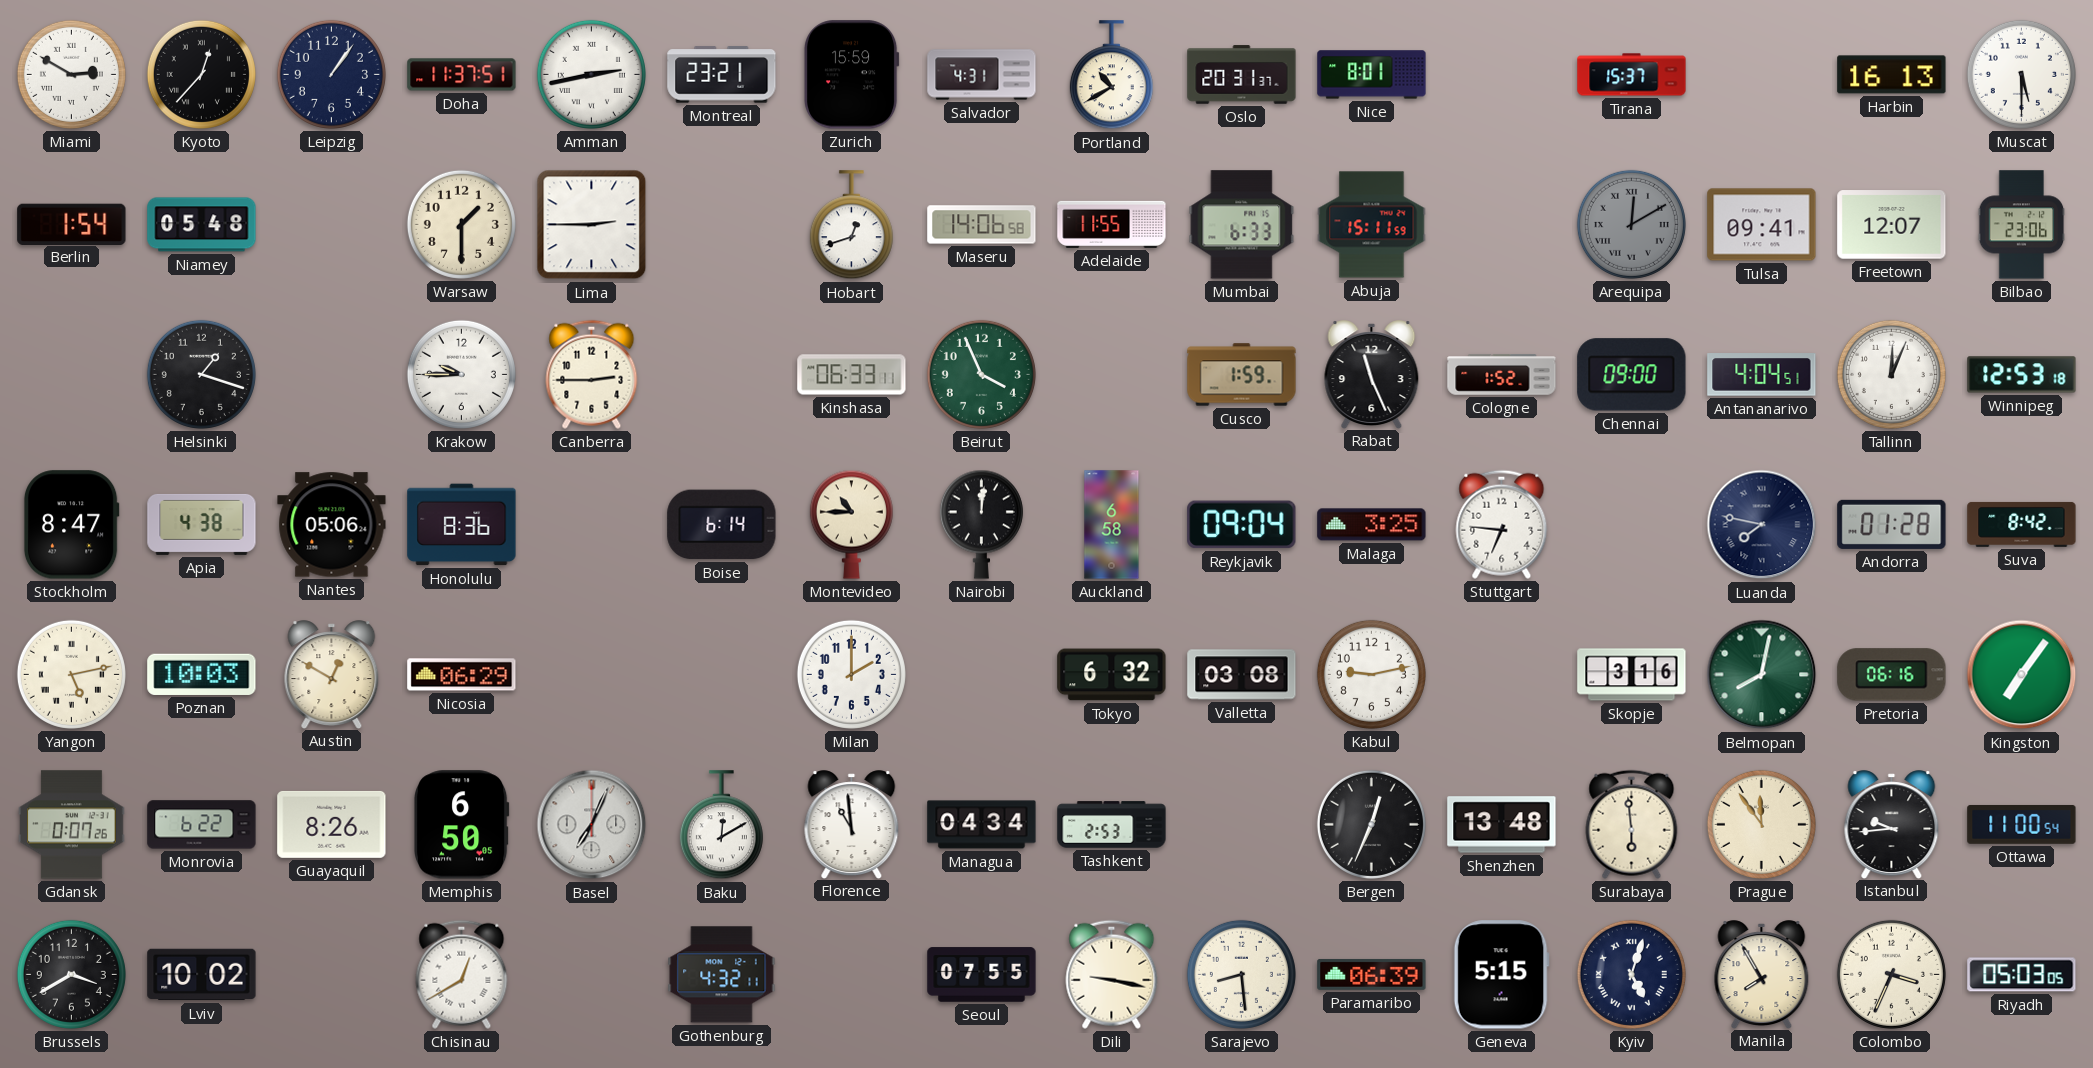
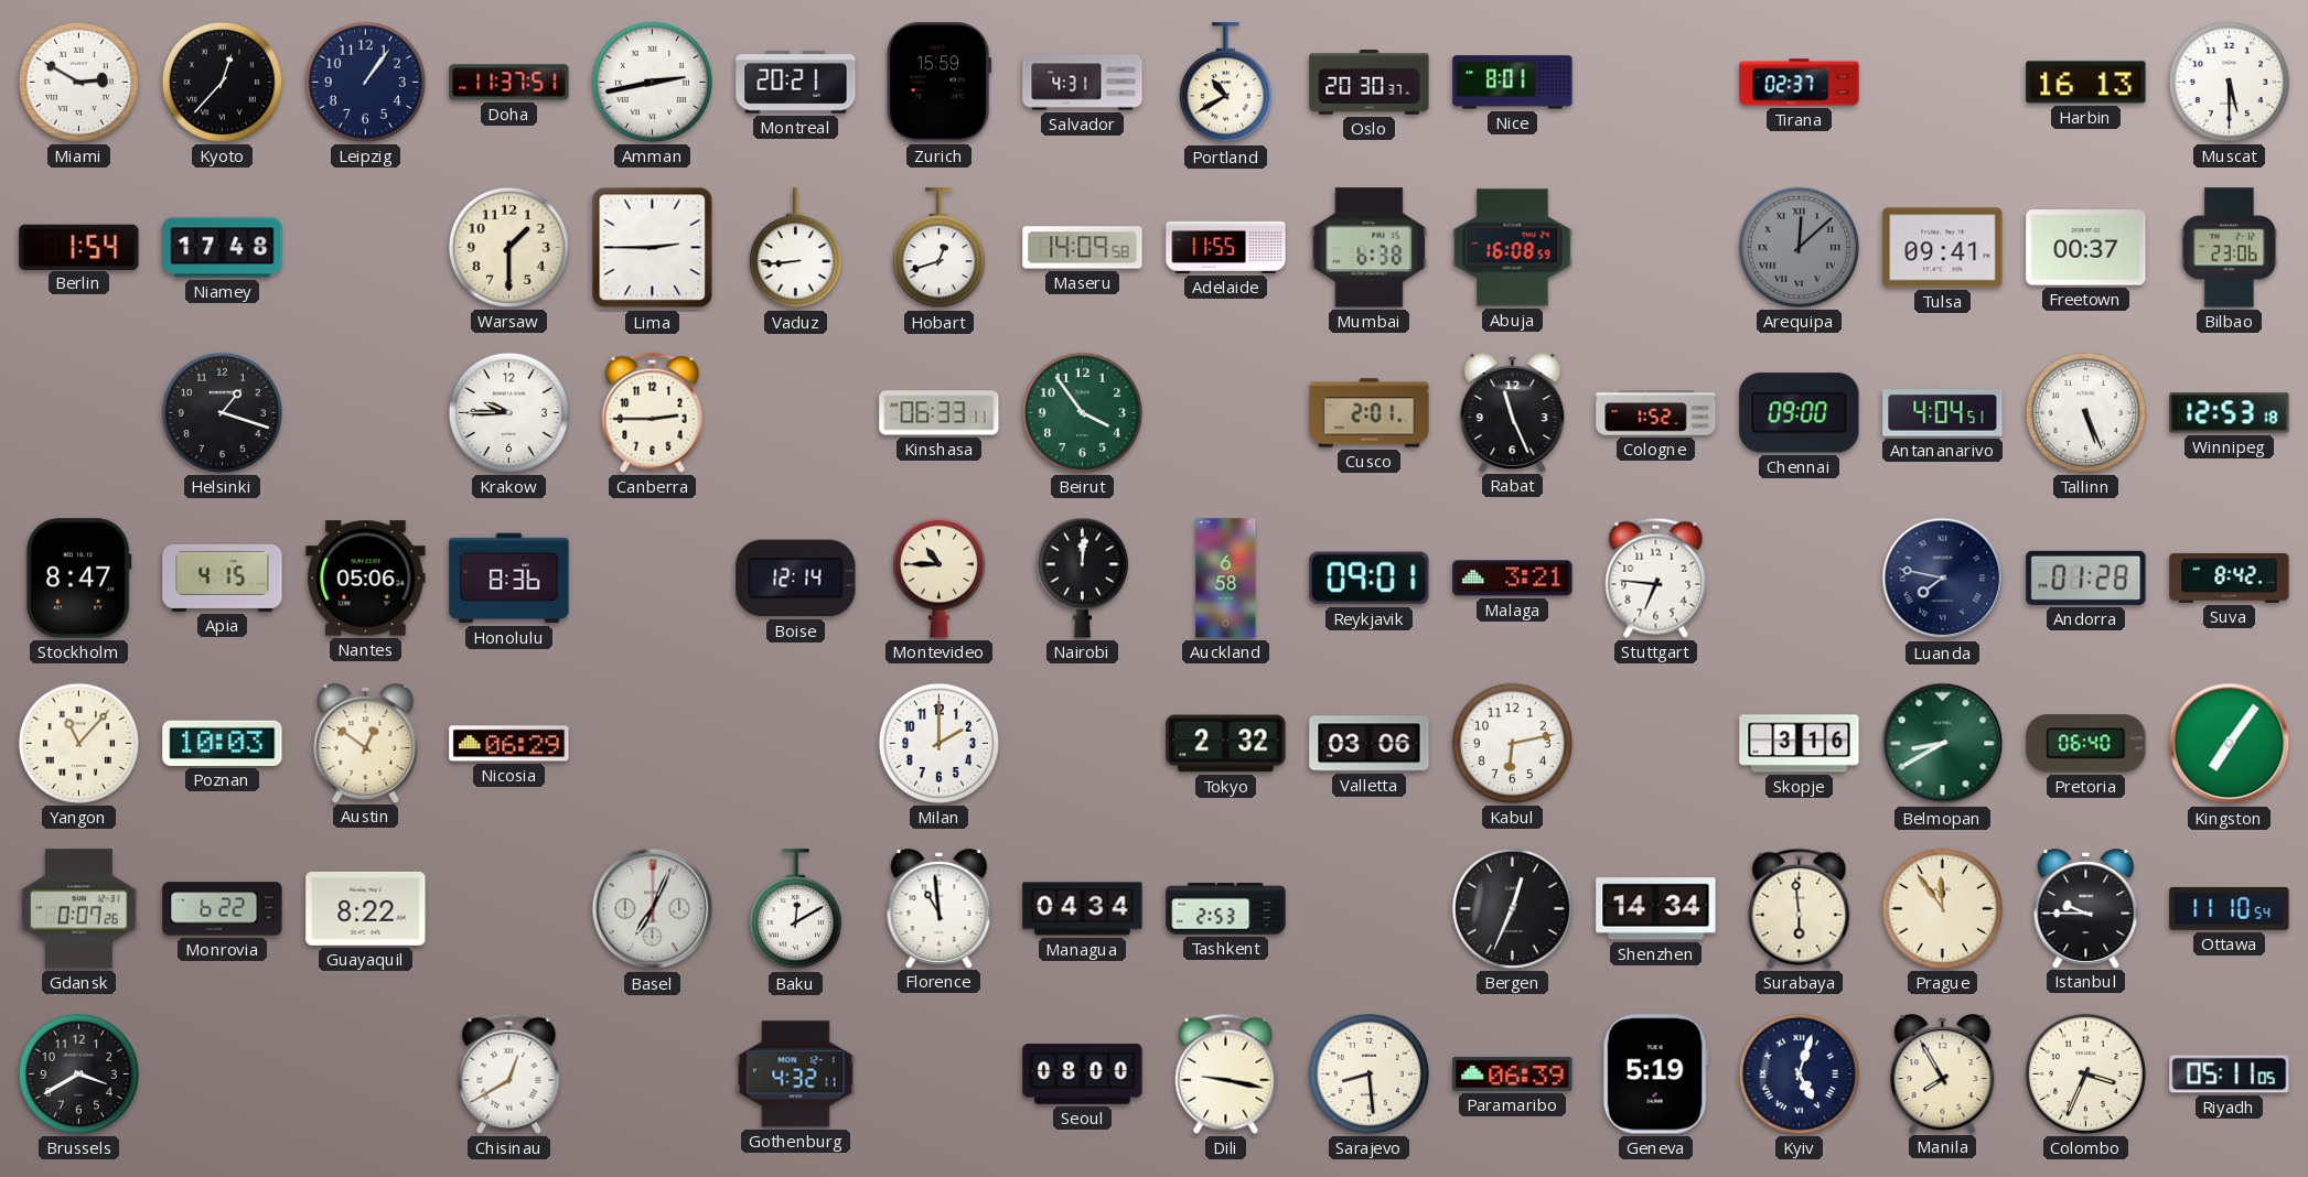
Montreal: 23:21 -> 20:21 (796, 83)
Oslo: 20:31 -> 20:30 (1370, 83)
Tirana: 15:37 -> 02:37 (1800, 83)
Niamey: 05:48 -> 17:48 (223, 248)
Vaduz: none -> 8:44 (795, 248)
Maseru: 14:06 -> 14:09 (1083, 248)
Mumbai: 6:33 -> 6:38 (1370, 248)
Abuja: 15:11 -> 16:08 (1513, 248)
Arequipa: 12:10 -> 12:08 (1799, 247)
Freetown: 12:07 -> 00:37 (2086, 248)
Beirut: 3:56 -> 3:54 (1082, 412)
Cusco: 1:59 -> 2:01 (1370, 413)
Tallinn: 12:04 -> 5:26 (2085, 412)
Apia: 4:38 -> 4:15 (223, 577)
Boise: 6:14 -> 12:14 (796, 579)
Reykjavik: 09:04 -> 09:01 (1370, 579)
Malaga: 3:25 -> 3:21 (1513, 579)
Yangon: 5:13 -> 11:07 (78, 743)
Austin: 12:50 -> 12:51 (366, 743)
Tokyo: 6:32 -> 2:32 (1226, 744)
Valletta: 03:08 -> 03:06 (1370, 744)
Kabul: 9:13 -> 6:13 (1512, 743)
Belmopan: 8:02 -> 8:40 (1943, 744)
Pretoria: 06:16 -> 06:40 (2086, 744)
Guayaquil: 8:26 -> 8:22 (366, 908)
Memphis: 6:50 -> none (462, 825)
Shenzhen: 13:48 -> 14:34 (1656, 909)
Istanbul: 9:44 -> 9:45 (2086, 908)
Ottawa: 11:00 -> 11:10 (2230, 908)
Lviv: 10:02 -> none (202, 975)
Seoul: 07:55 -> 08:00 (1083, 1075)
Geneva: 5:15 -> 5:19 (1655, 1075)
Riyadh: 05:03 -> 05:11 (2230, 1075)
